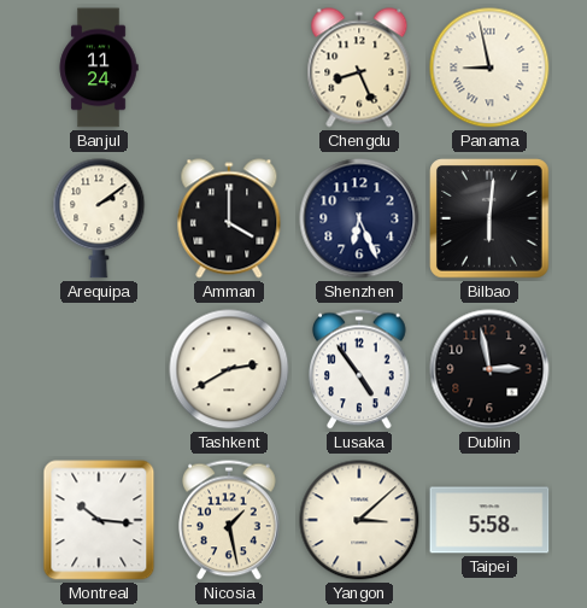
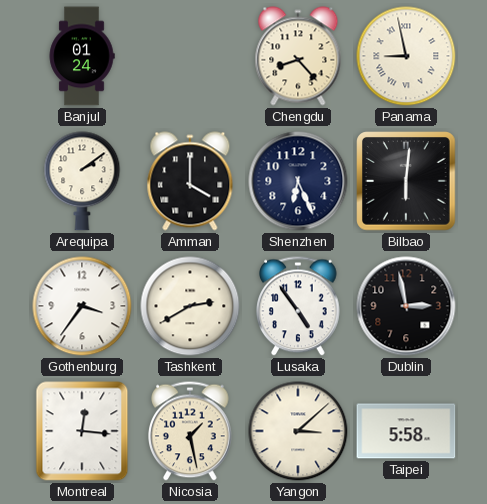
Banjul: 11:24 -> 01:24 (82, 56)
Chengdu: 8:26 -> 8:23 (298, 56)
Gothenburg: none -> 3:36 (82, 306)
Montreal: 10:16 -> 12:16 (82, 431)
